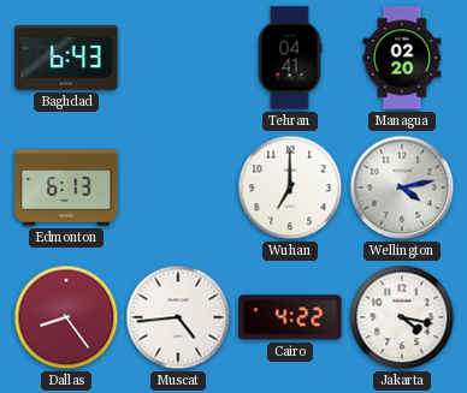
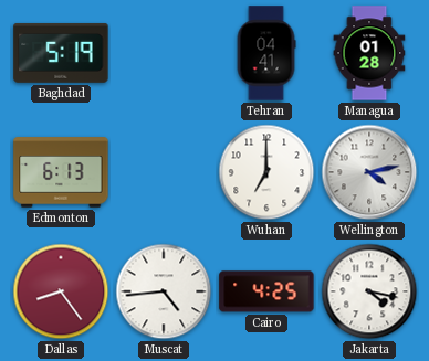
Baghdad: 6:43 -> 5:19 (61, 53)
Managua: 02:20 -> 01:28 (369, 53)
Cairo: 4:22 -> 4:25 (266, 291)
